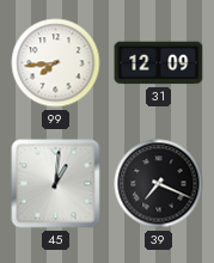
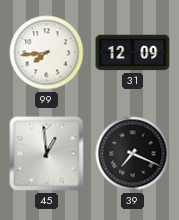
45: 1:01 -> 12:59 (47, 154)
